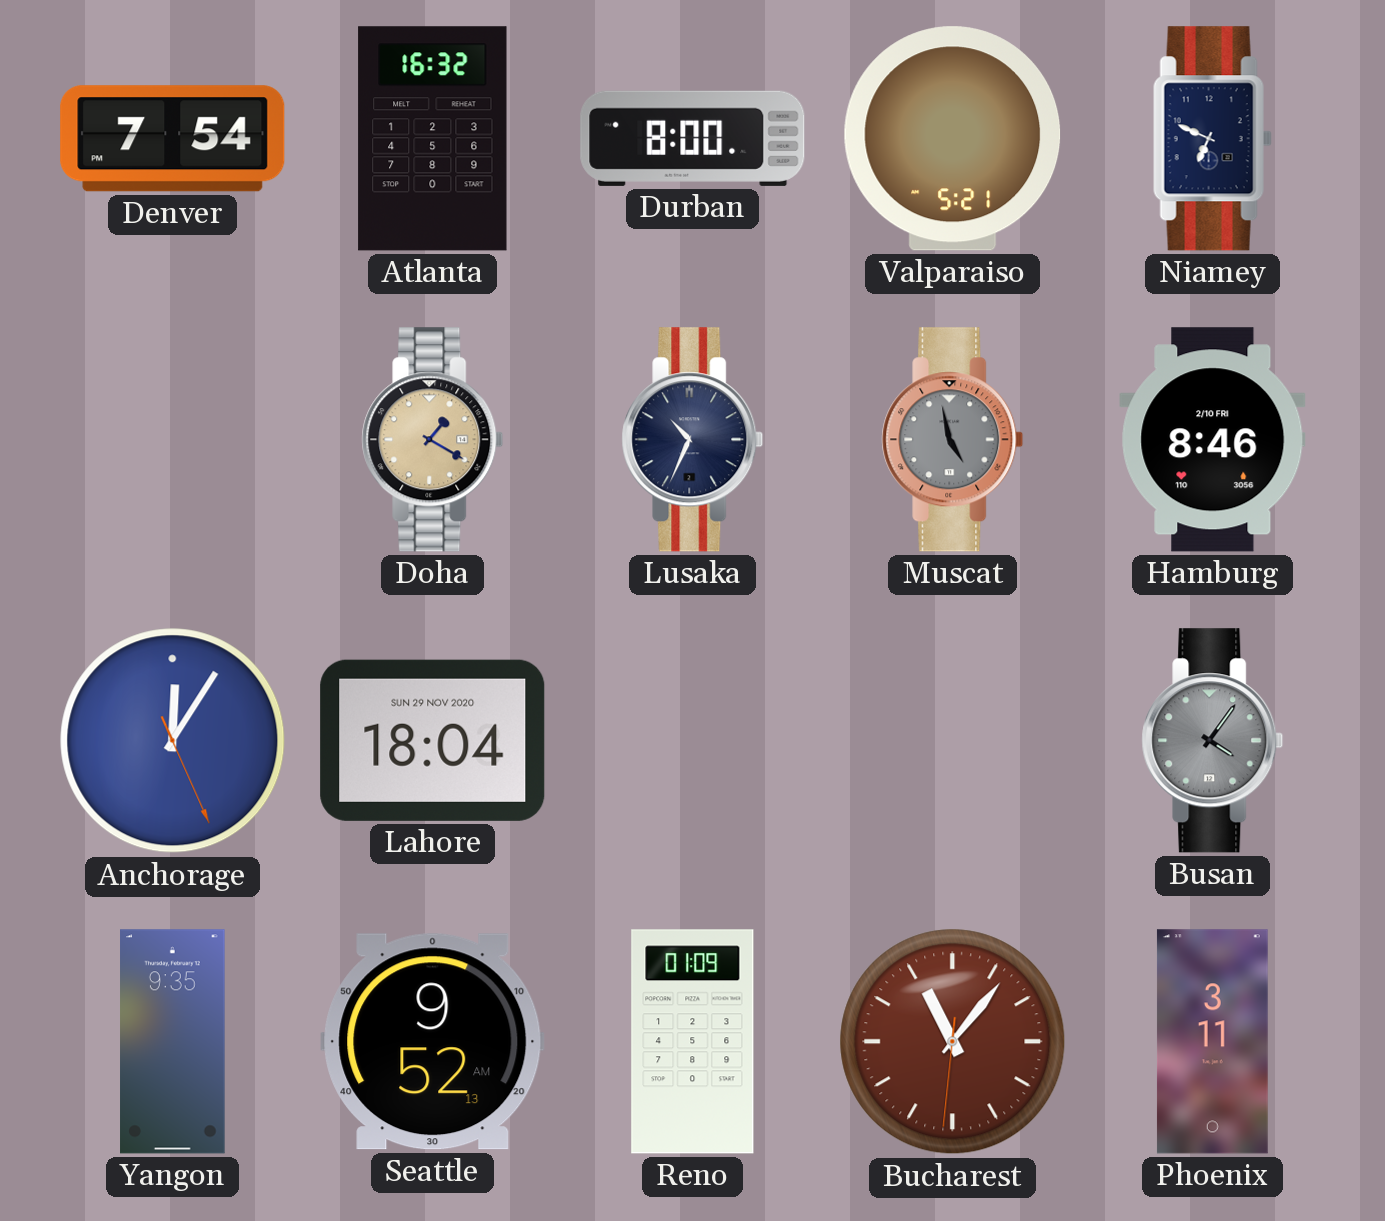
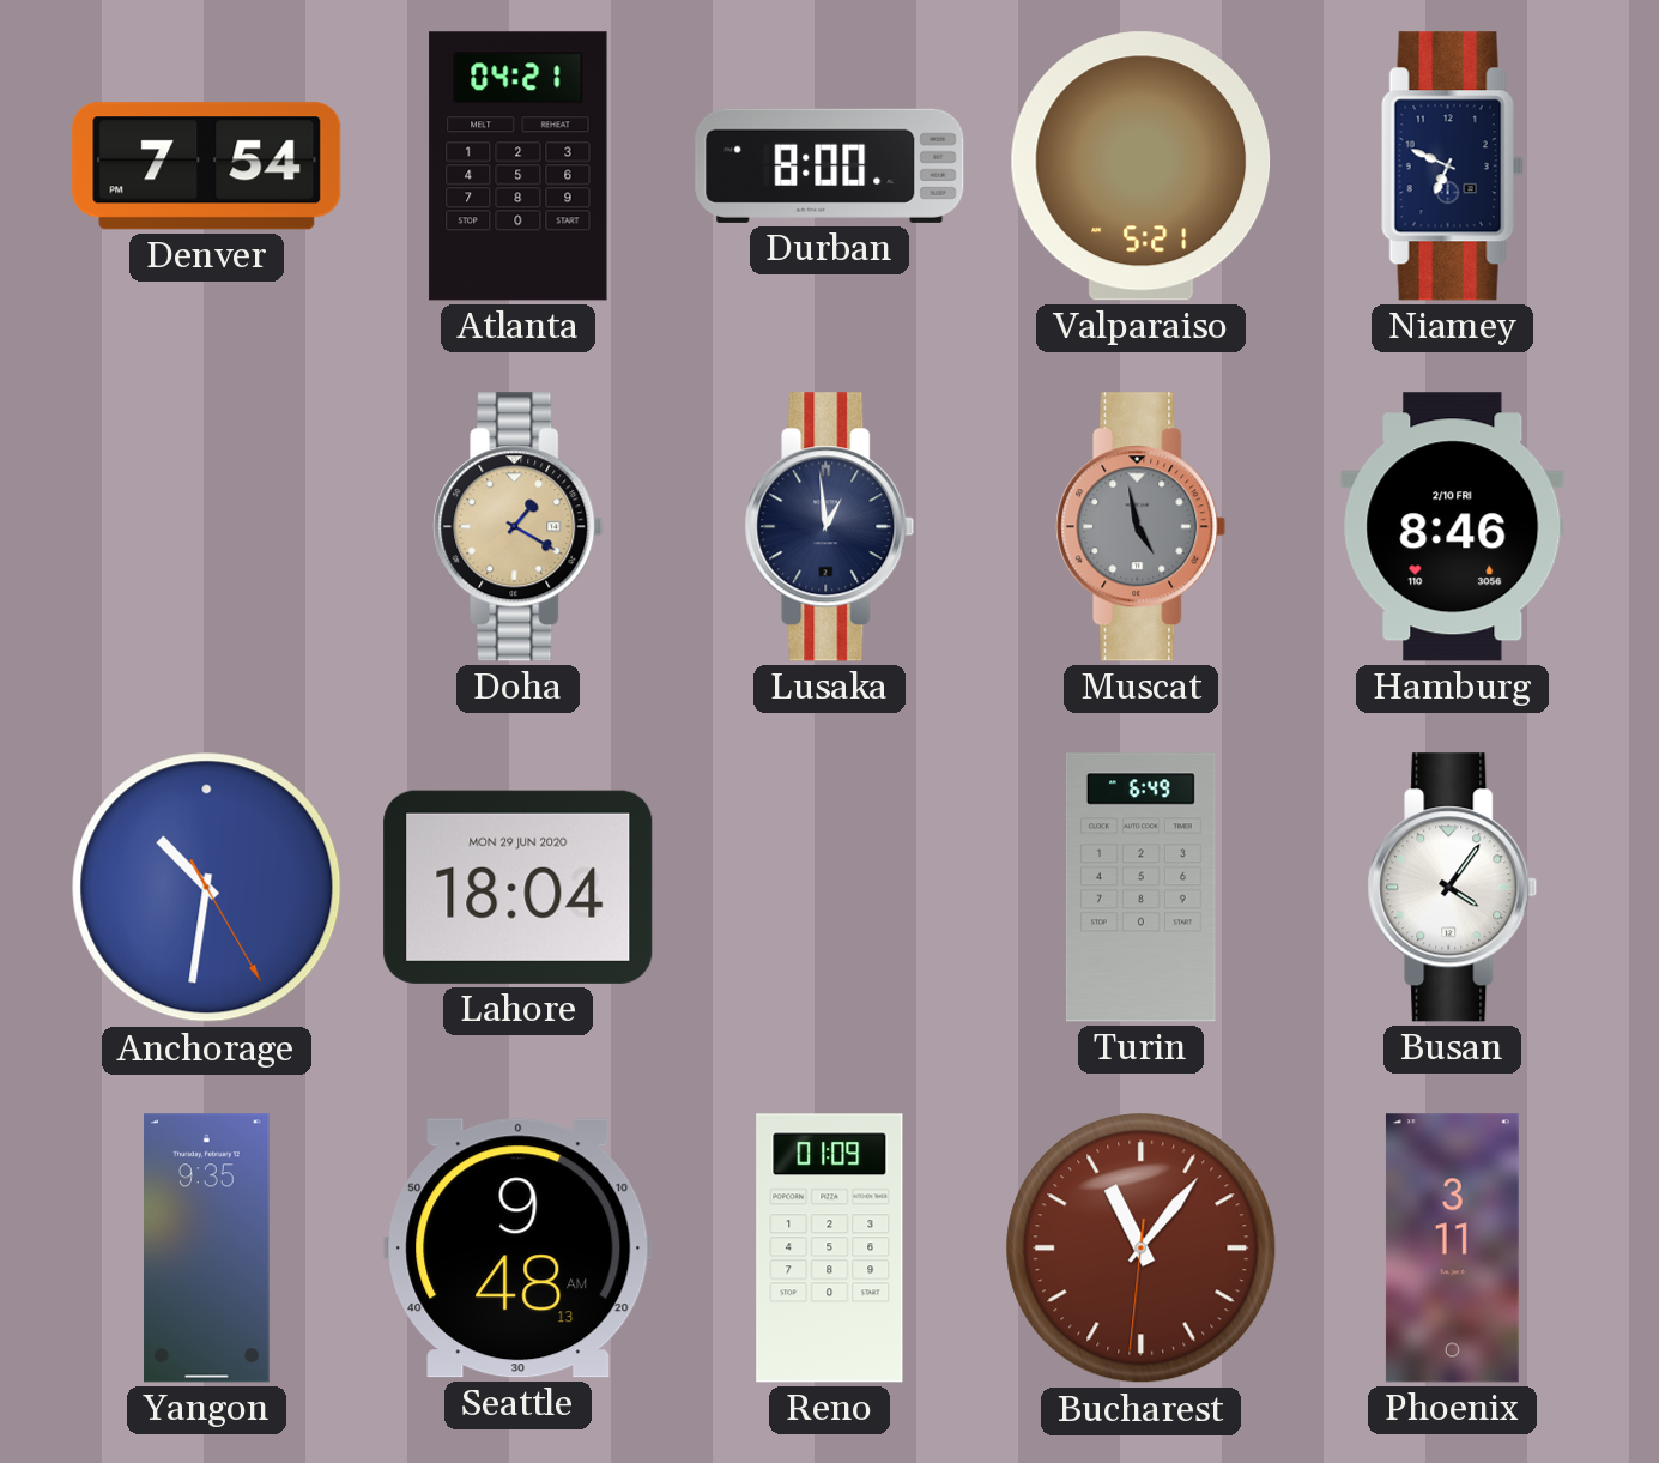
Atlanta: 16:32 -> 04:21 (519, 167)
Lusaka: 10:34 -> 12:59 (830, 527)
Anchorage: 12:05 -> 10:31 (207, 888)
Lahore date: SUN 29 NOV 2020 -> MON 29 JUN 2020 (519, 887)
Turin: none -> 6:49 (1140, 888)
Busan dial: grey -> white (1453, 888)
Seattle: 9:52 -> 9:48 (519, 1249)
